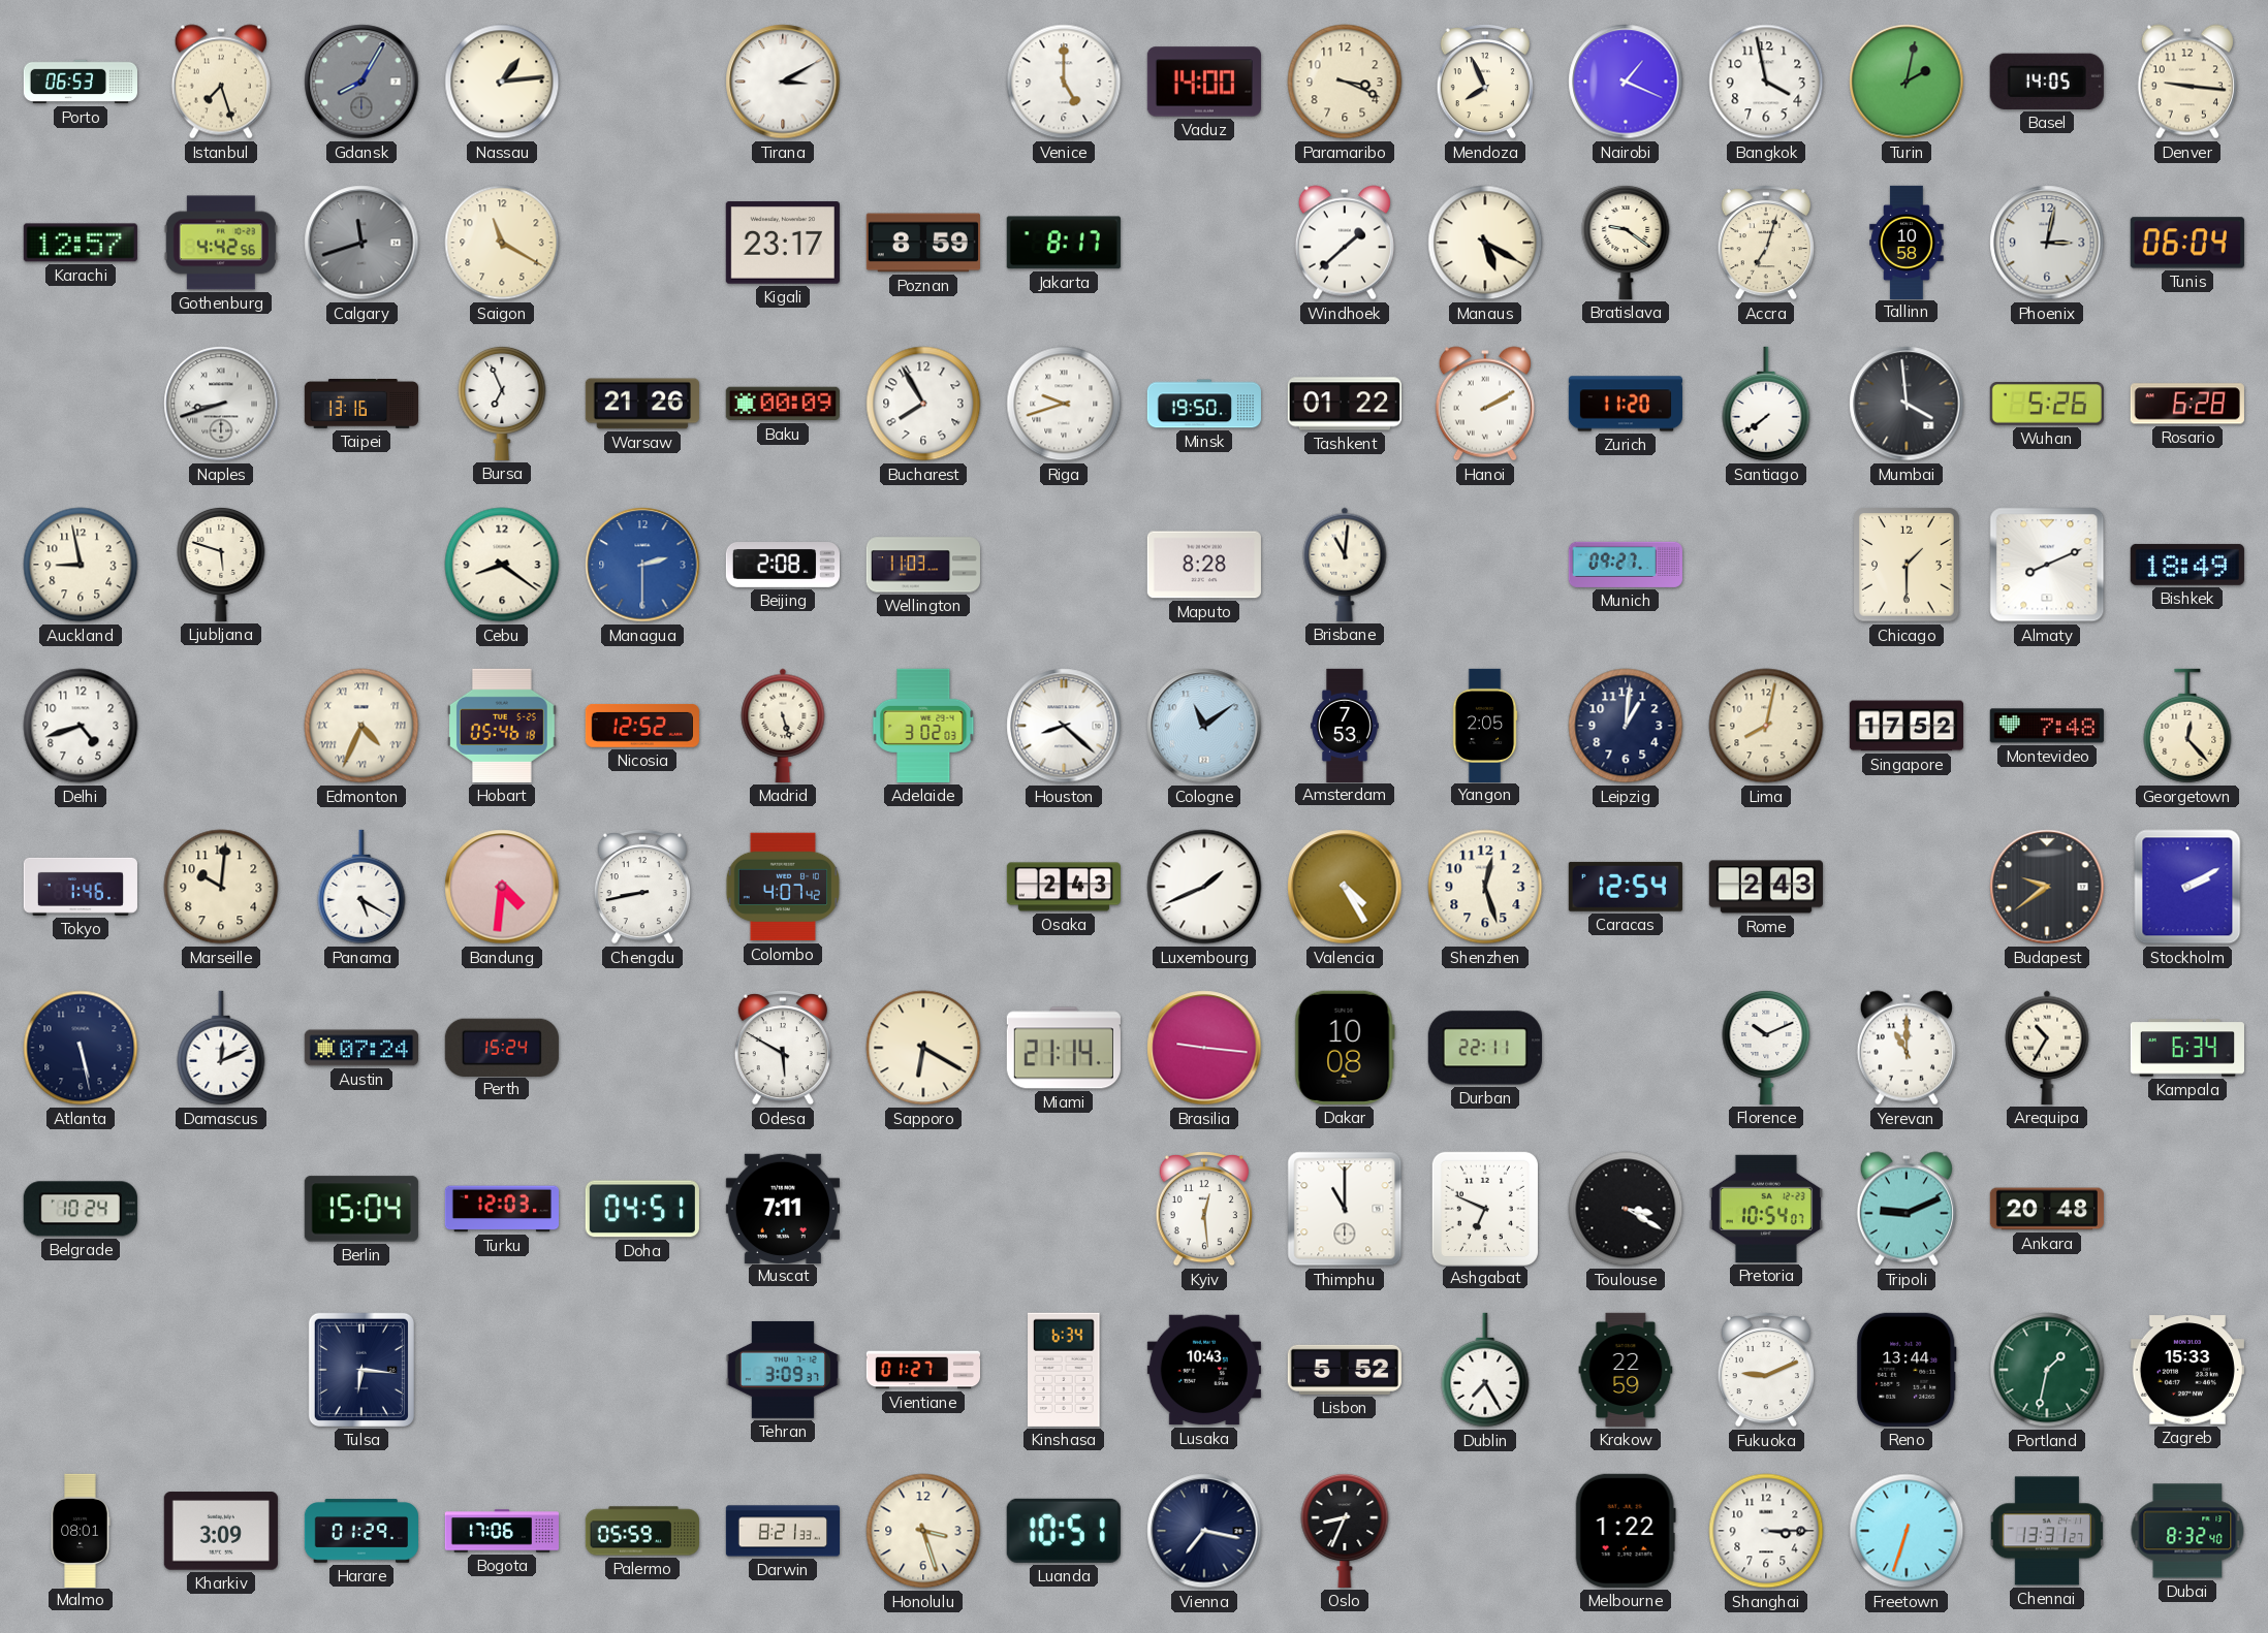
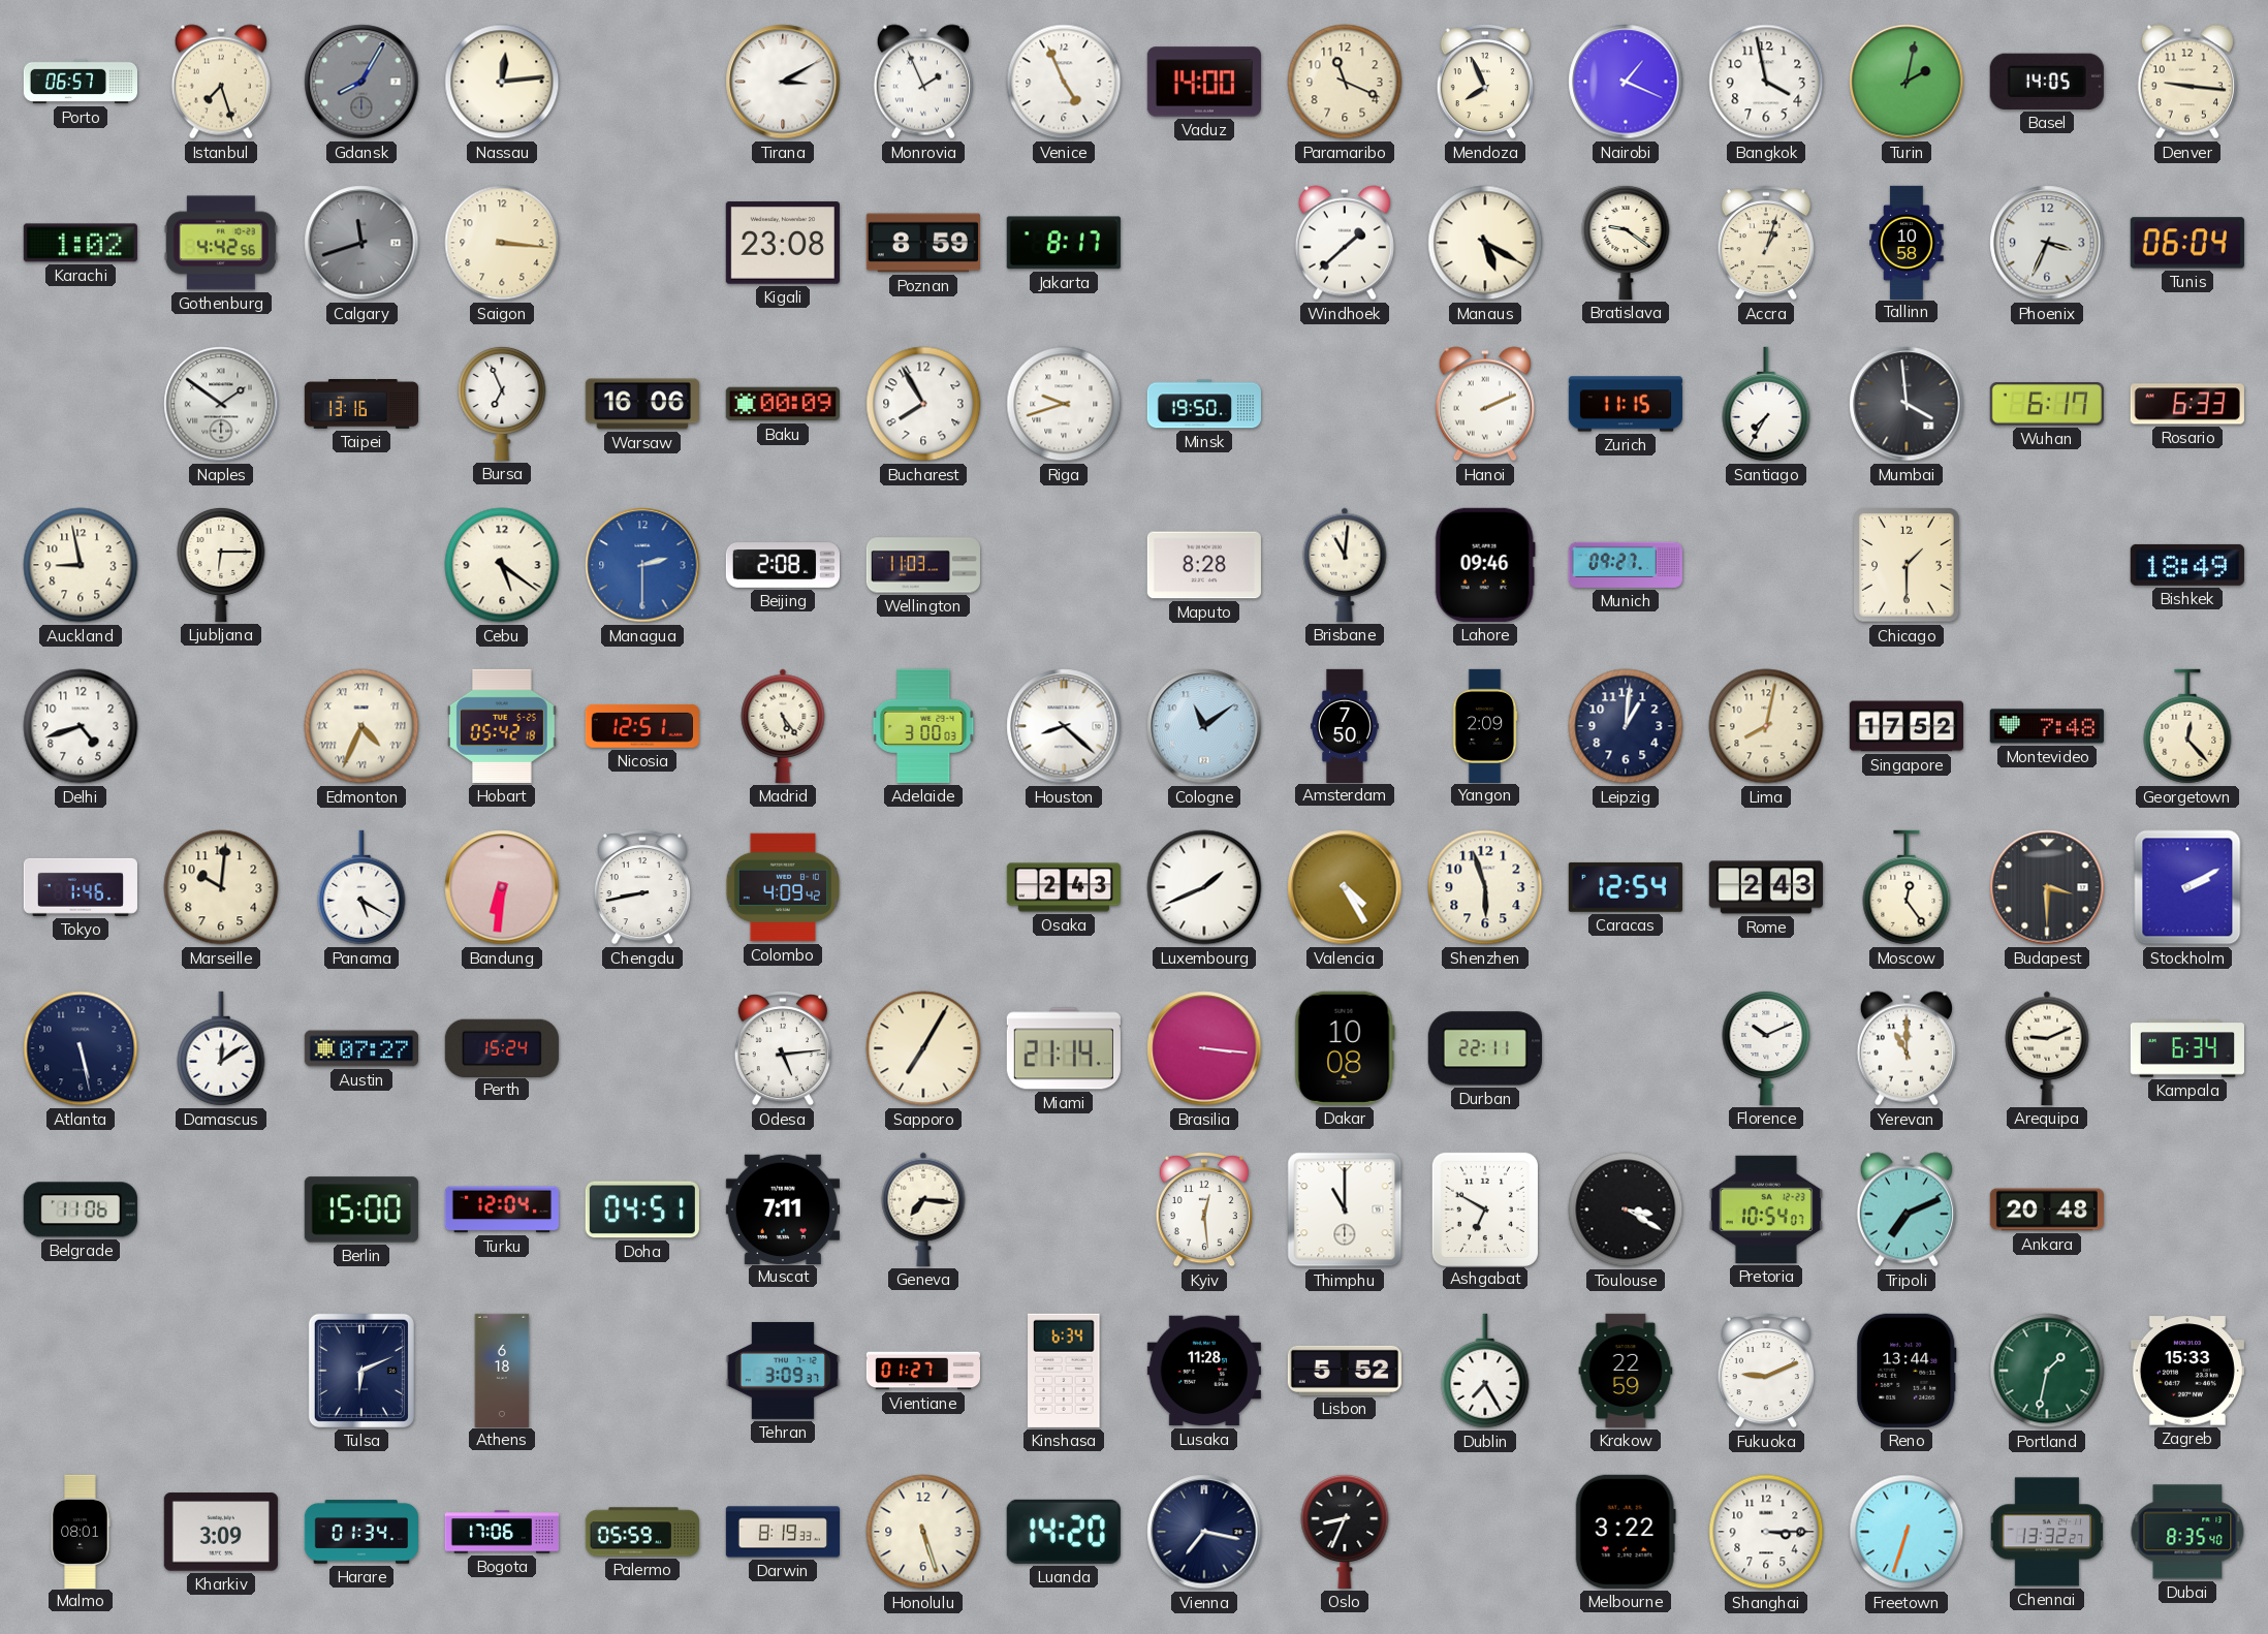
Porto: 06:53 -> 06:57 (80, 82)
Nassau: 1:14 -> 12:14 (502, 82)
Monrovia: none -> 1:56 (923, 82)
Venice: 5:00 -> 4:56 (1064, 82)
Paramaribo: 3:19 -> 11:19 (1345, 82)
Karachi: 12:57 -> 1:02 (81, 243)
Saigon: 11:20 -> 3:16 (502, 243)
Kigali: 23:17 -> 23:08 (783, 243)
Accra: 7:03 -> 1:03 (1766, 244)
Phoenix: 3:02 -> 3:34 (2047, 243)
Naples: 8:42 -> 1:51 (221, 404)
Warsaw: 21:26 -> 16:06 (642, 404)
Tashkent: 01:22 -> none (1345, 404)
Hanoi: 2:10 -> 2:11 (1485, 404)
Zurich: 11:20 -> 11:15 (1626, 404)
Santiago: 7:39 -> 7:35 (1766, 404)
Wuhan: 5:26 -> 6:17 (2047, 404)
Rosario: 6:28 -> 6:33 (2187, 404)
Ljubljana: 5:48 -> 6:15 (221, 564)
Cebu: 8:21 -> 5:21 (502, 565)
Lahore: none -> 09:46 (1485, 565)
Almaty: 8:11 -> none (2047, 565)
Hobart: 05:46 -> 05:42 (502, 726)
Nicosia: 12:52 -> 12:51 (642, 726)
Madrid: 5:27 -> 5:24 (783, 726)
Adelaide: 3:02 -> 3:00 (923, 726)
Amsterdam: 7:53 -> 7:50 (1345, 725)
Yangon: 2:05 -> 2:09 (1485, 725)
Bandung: 4:31 -> 6:31 (502, 887)
Colombo: 4:07 -> 4:09 (782, 887)
Shenzhen: 12:27 -> 5:57 (1485, 887)
Moscow: none -> 12:24 (1907, 887)
Budapest: 9:39 -> 3:30 (2047, 887)
Damascus: 12:11 -> 12:09 (221, 1048)
Austin: 07:24 -> 07:27 (361, 1048)
Odesa: 5:50 -> 5:14 (783, 1049)
Sapporo: 6:20 -> 7:05 (923, 1048)
Brasilia: 9:16 -> 3:16 (1204, 1048)
Arequipa: 10:35 -> 9:11 (2047, 1048)
Belgrade: 10:24 -> 11:06 (81, 1209)
Berlin: 15:04 -> 15:00 (361, 1209)
Turku: 12:03 -> 12:04 (501, 1209)
Geneva: none -> 7:16 (923, 1209)
Ashgabat: 6:49 -> 6:50 (1485, 1208)
Tripoli: 9:11 -> 7:11 (1907, 1209)
Tulsa: 6:16 -> 6:11 (361, 1371)
Athens: none -> 6:18 (502, 1370)
Lusaka: 10:43 -> 11:28 (1204, 1371)
Harare: 01:29 -> 01:34 (360, 1532)
Darwin: 8:21 -> 8:19 (782, 1532)
Honolulu: 3:27 -> 5:27 (923, 1532)
Luanda: 10:51 -> 14:20 (1064, 1532)
Melbourne: 1:22 -> 3:22 (1626, 1532)
Chennai: 13:31 -> 13:32 (2047, 1532)
Dubai: 8:32 -> 8:35 (2187, 1532)
